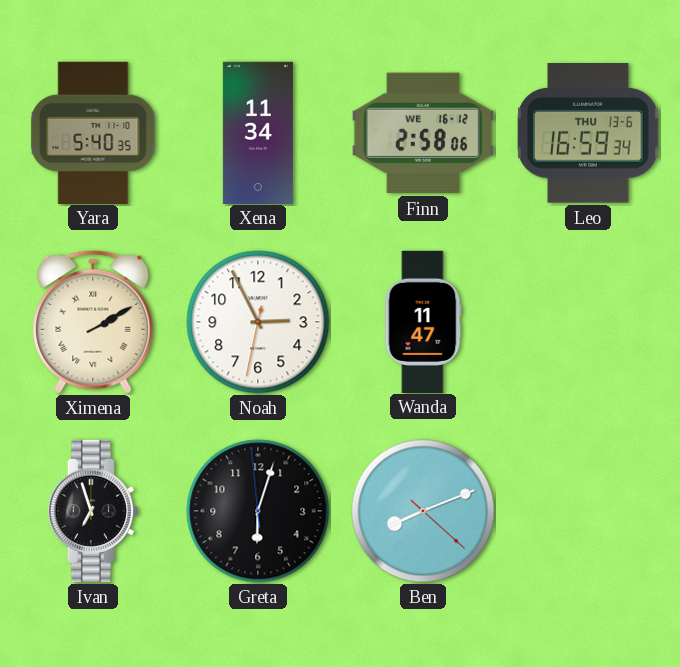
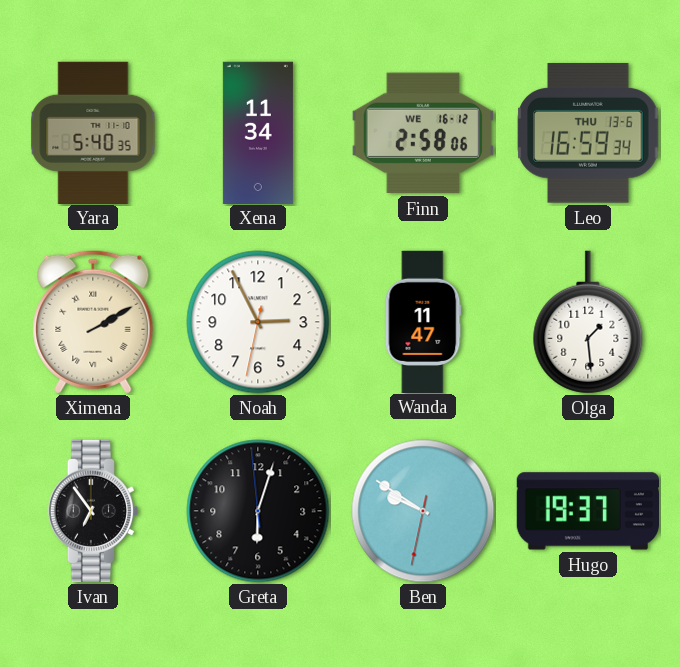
Olga: none -> 1:29 (588, 322)
Ivan: 6:57 -> 6:54 (92, 511)
Ben: 8:11 -> 9:50 (423, 511)
Hugo: none -> 19:37 (587, 511)
